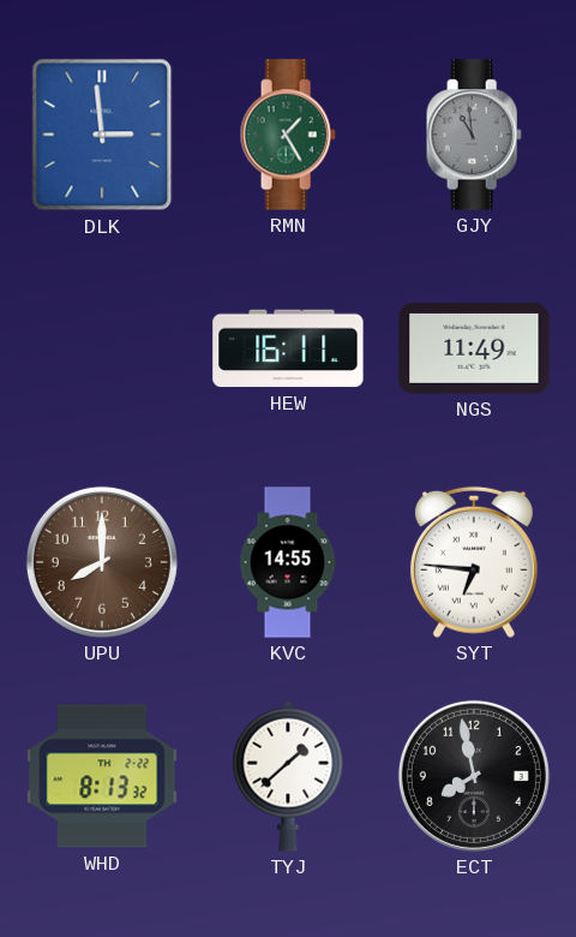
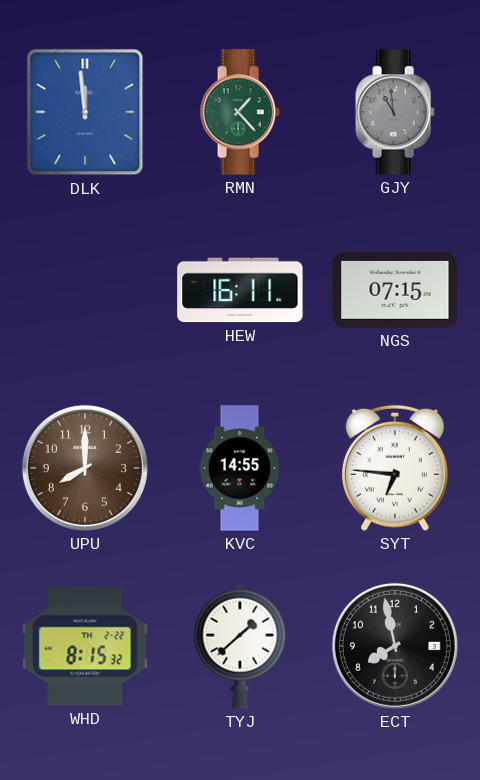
DLK: 2:59 -> 11:59 (85, 112)
RMN: 1:25 -> 1:23 (240, 112)
NGS: 11:49 -> 07:15 (395, 291)
WHD: 8:13 -> 8:15 (85, 646)
